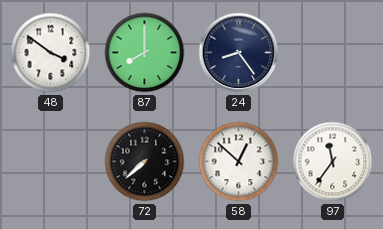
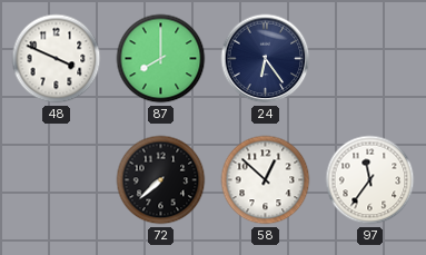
48: 3:51 -> 3:49 (57, 59)
24: 8:24 -> 6:24 (266, 59)
